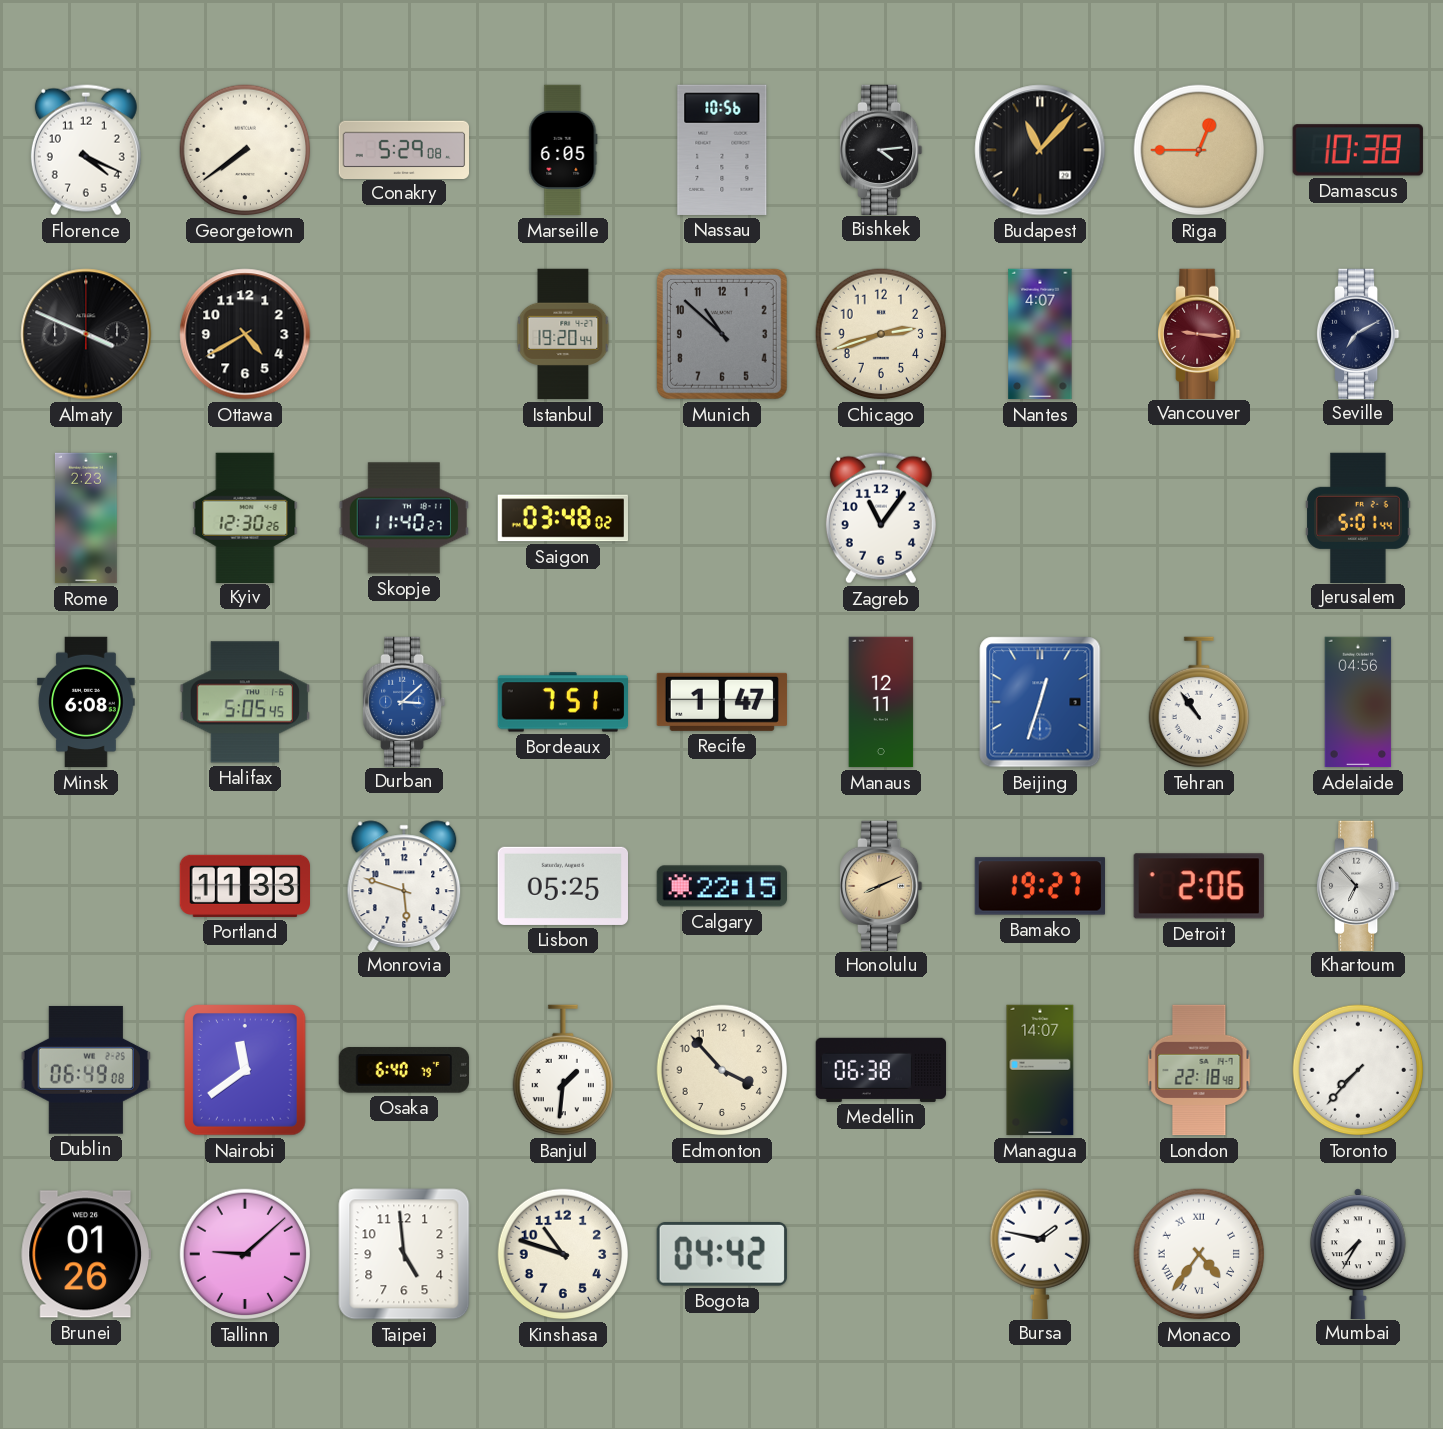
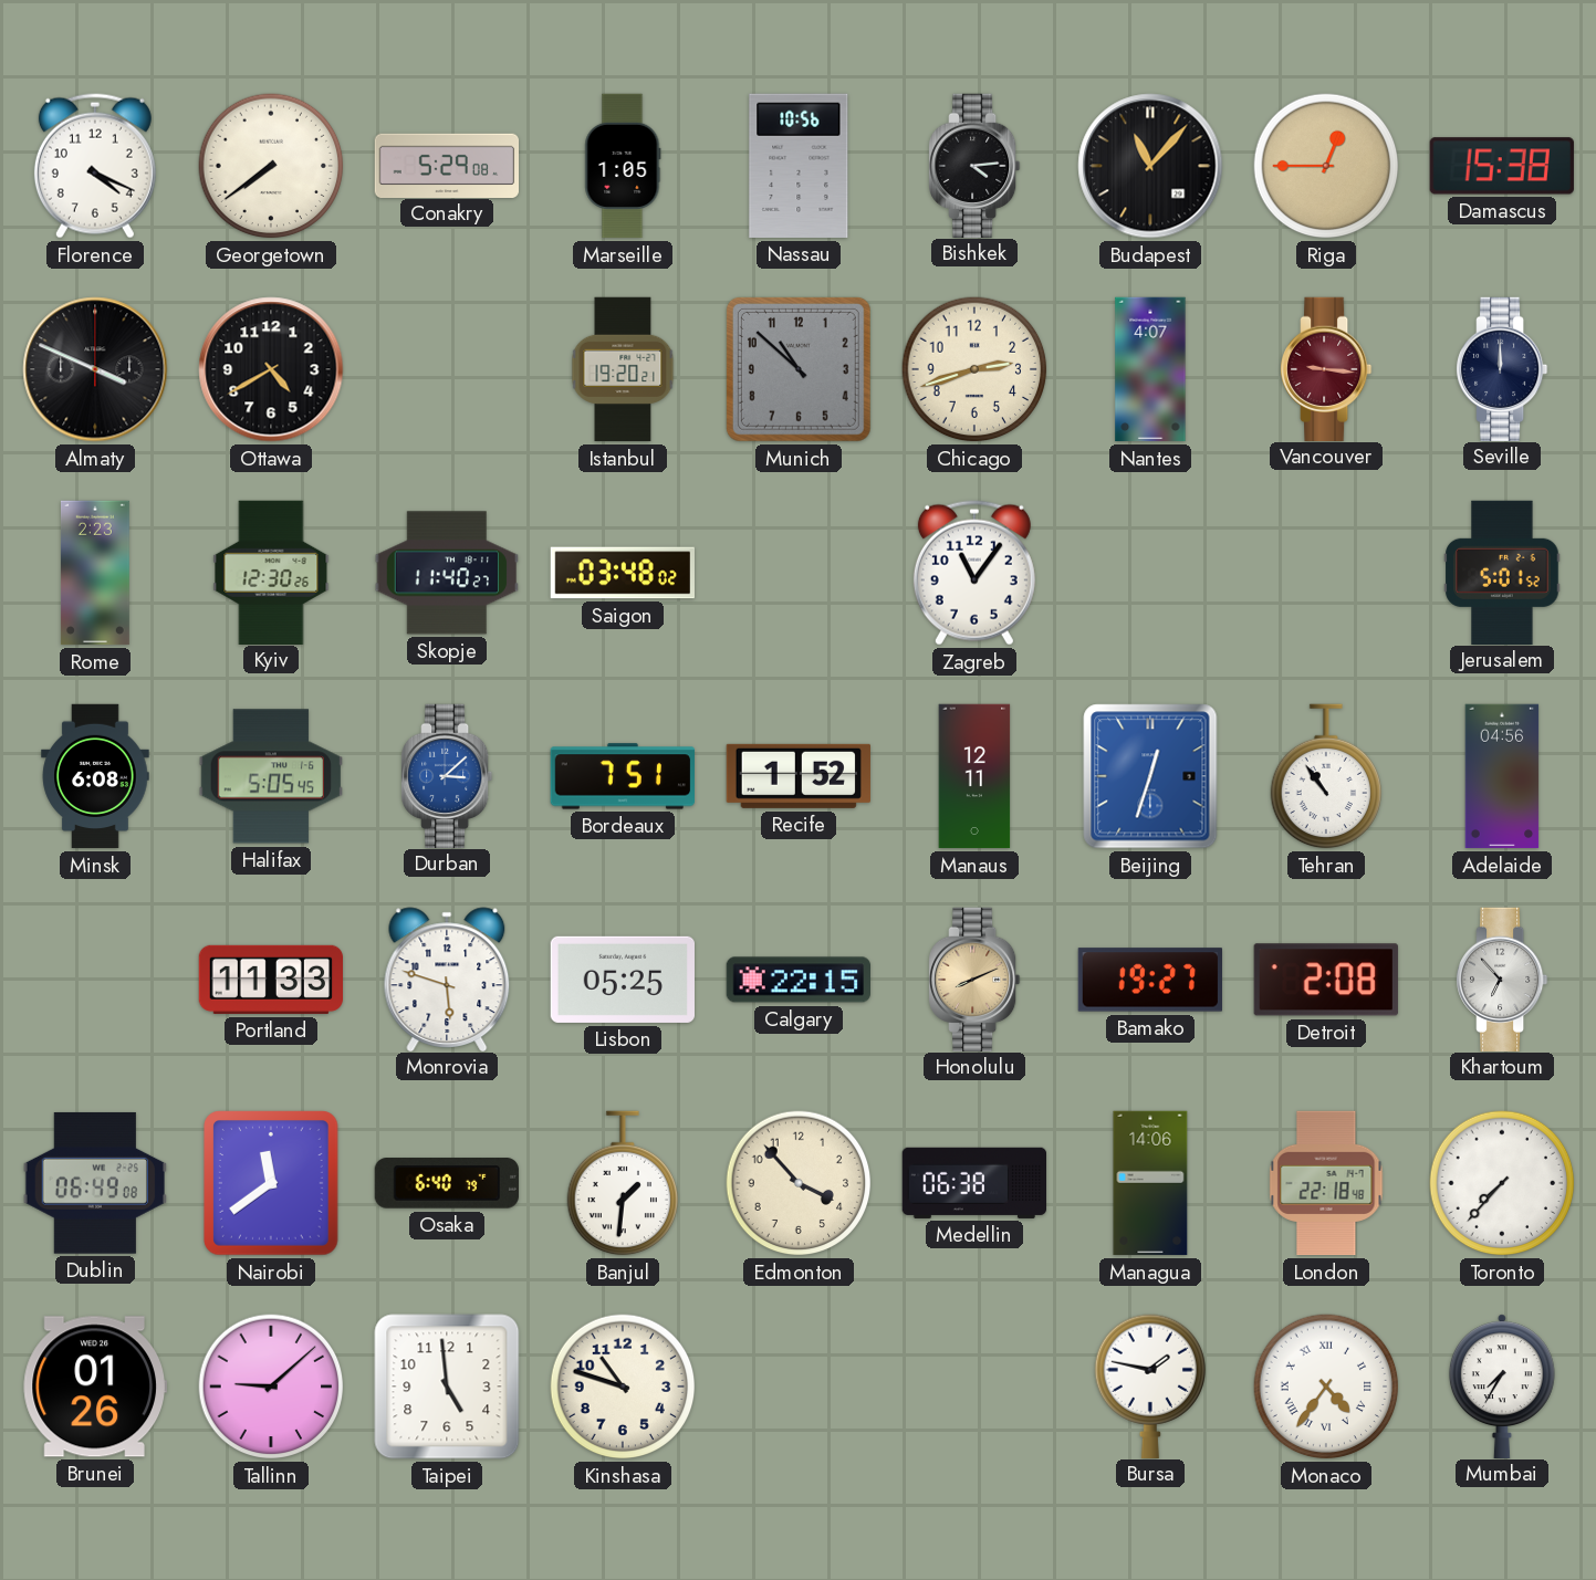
Marseille: 6:05 -> 1:05 (623, 166)
Damascus: 10:38 -> 15:38 (1502, 166)
Istanbul: 19:20:44 -> 19:20:21 (623, 369)
Seville: 7:10 -> 12:00 (1503, 368)
Jerusalem: 5:01:44 -> 5:01:52 (1502, 572)
Recife: 1:47 -> 1:52 (799, 776)
Detroit: 2:06 -> 2:08 (1326, 980)
Managua: 14:07 -> 14:06 (1150, 1183)
Bogota: 04:42 -> none (722, 1255)
